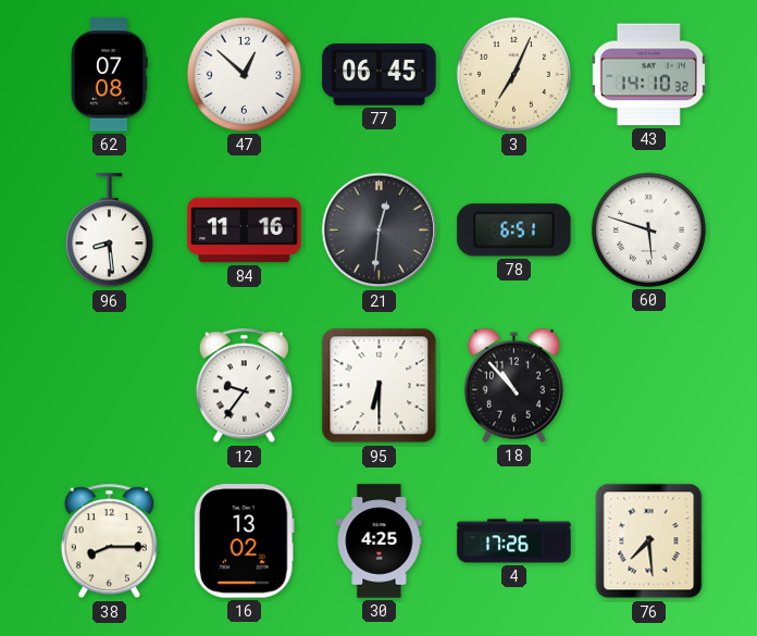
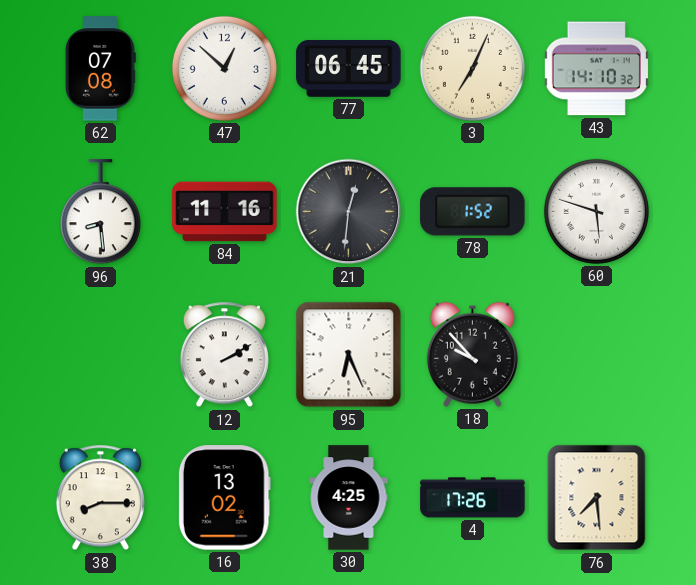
78: 6:51 -> 1:52 (473, 212)
12: 9:36 -> 2:10 (224, 355)
95: 6:30 -> 6:26 (349, 355)
18: 10:53 -> 9:53 (472, 354)
